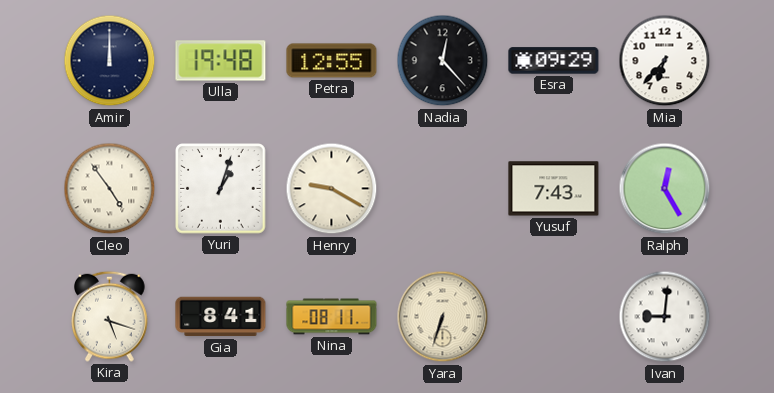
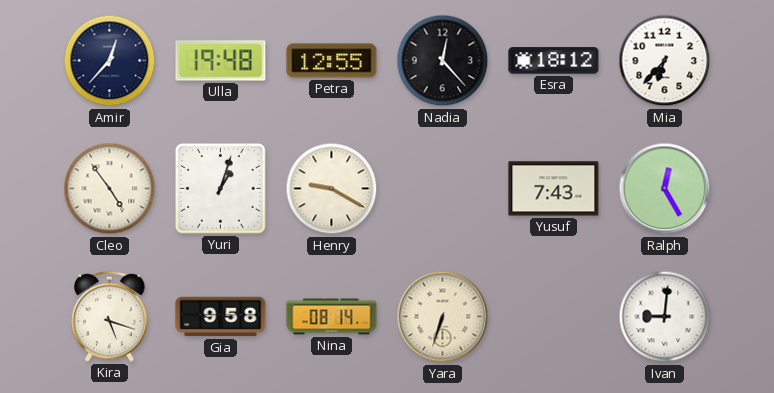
Amir: 12:00 -> 12:37 (110, 61)
Esra: 09:29 -> 18:12 (554, 61)
Gia: 8:41 -> 9:58 (221, 317)
Nina: 08:11 -> 08:14 (332, 317)
